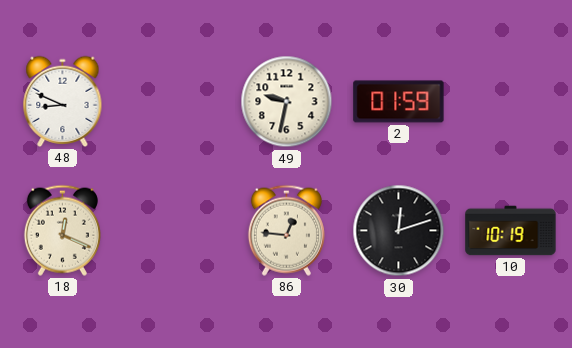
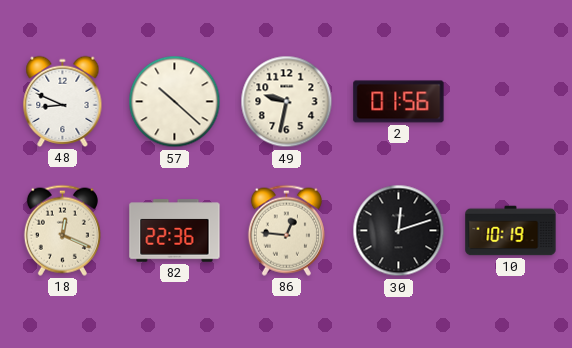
57: none -> 10:22 (175, 102)
2: 01:59 -> 01:56 (399, 102)
82: none -> 22:36 (175, 231)
